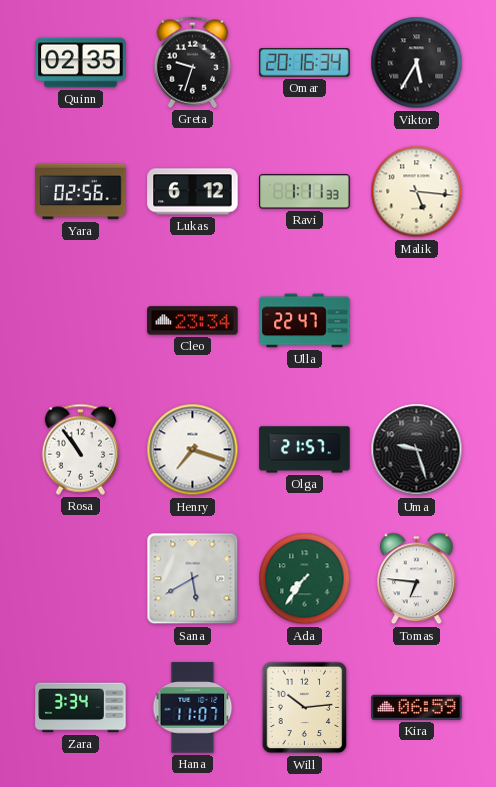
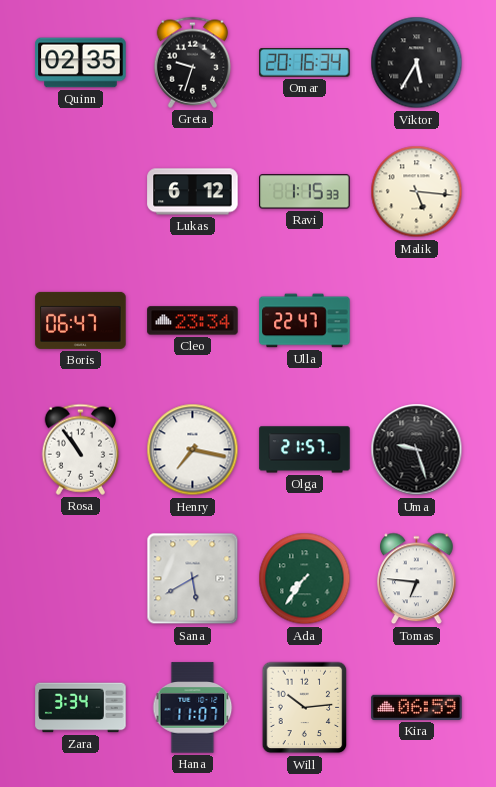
Yara: 02:56 -> none (81, 192)
Ravi: 1:11 -> 1:15 (305, 192)
Boris: none -> 06:47 (81, 320)
Henry: 7:18 -> 7:17 (193, 450)
